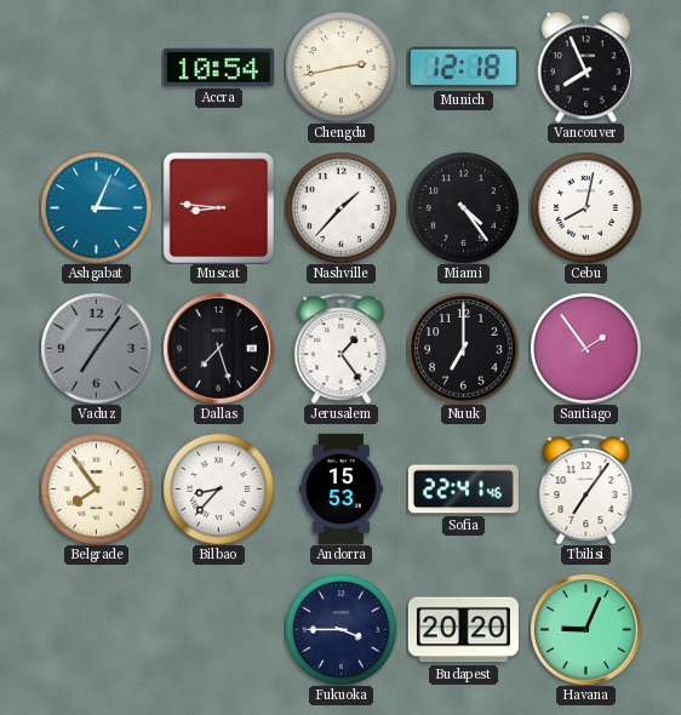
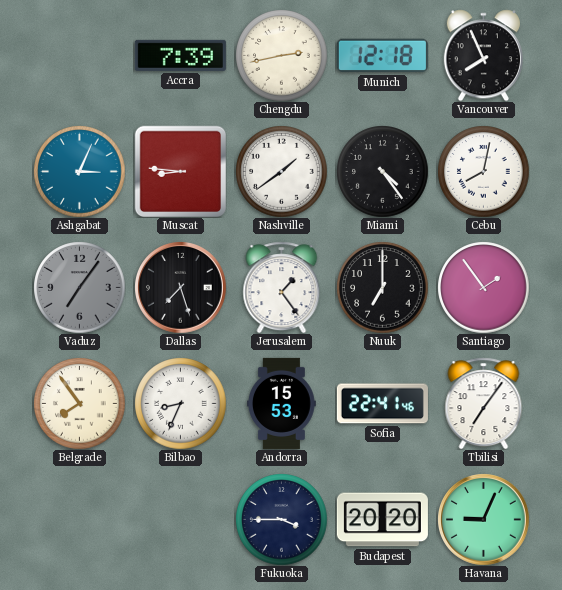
Accra: 10:54 -> 7:39 (180, 55)
Nashville: 1:37 -> 1:39 (281, 171)
Bilbao: 8:37 -> 8:34 (180, 403)
